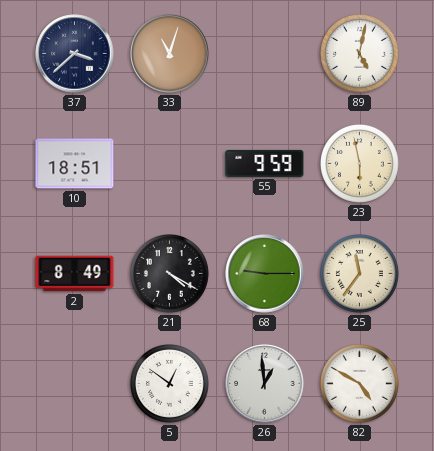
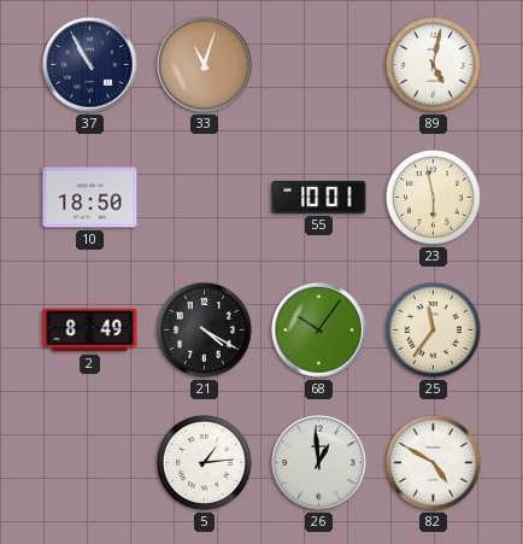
37: 3:38 -> 10:55 (90, 65)
10: 18:51 -> 18:50 (90, 198)
55: 9:59 -> 10:01 (319, 197)
68: 9:15 -> 10:06 (319, 331)
5: 12:51 -> 1:14 (205, 463)
